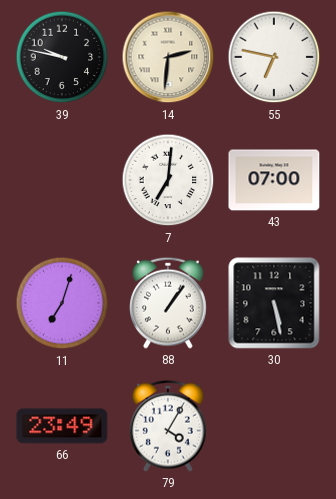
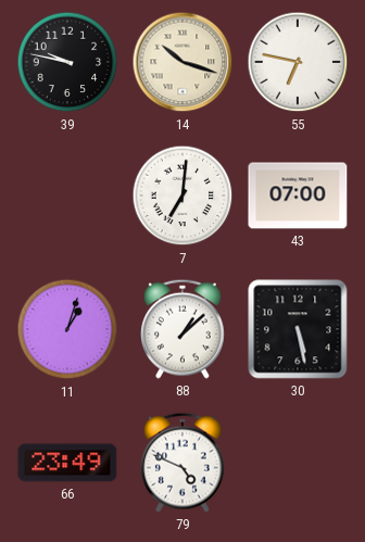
14: 2:31 -> 10:18 (182, 62)
11: 7:03 -> 1:03 (67, 329)
88: 1:06 -> 1:08 (184, 329)
79: 4:05 -> 4:49 (184, 463)
